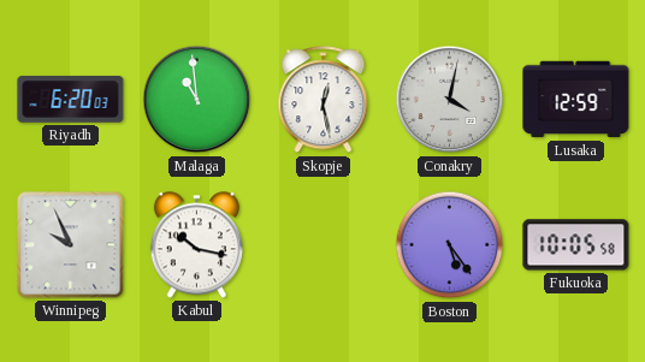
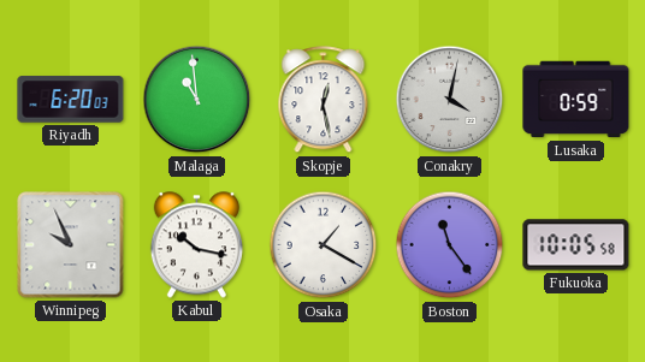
Lusaka: 12:59 -> 0:59 (576, 100)
Osaka: none -> 1:20 (324, 245)
Boston: 5:24 -> 11:24 (450, 245)
